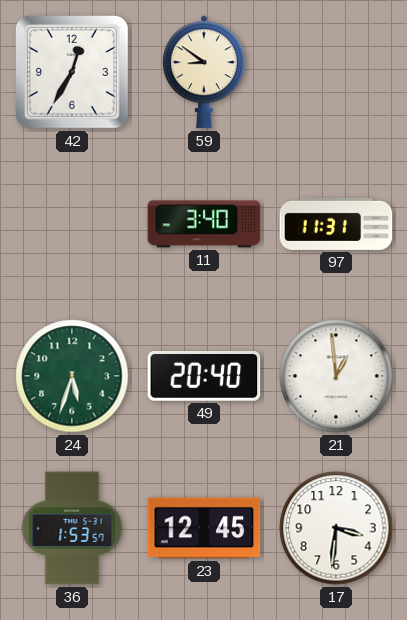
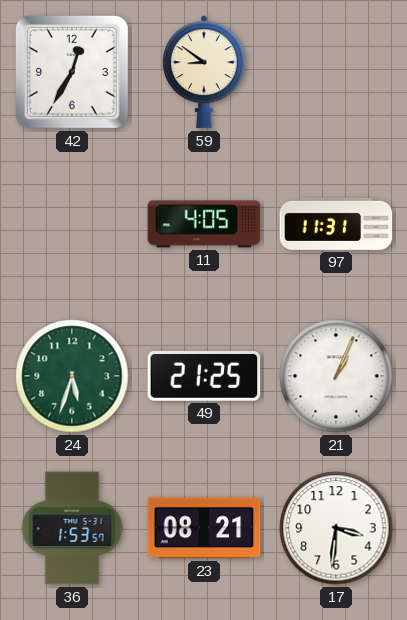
11: 3:40 -> 4:05 (204, 224)
49: 20:40 -> 21:25 (204, 377)
21: 12:59 -> 1:04 (336, 376)
23: 12:45 -> 08:21 (204, 528)
